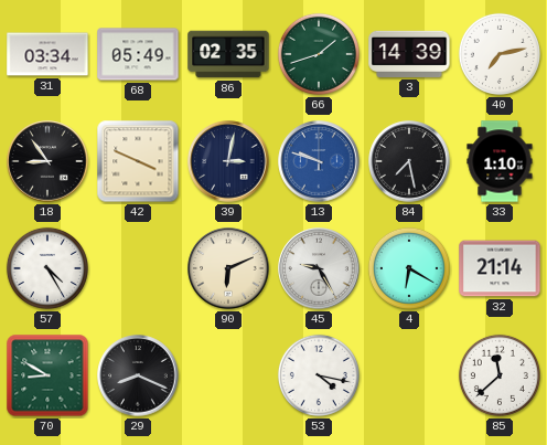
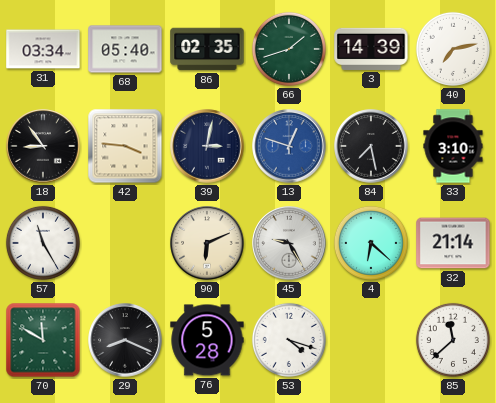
68: 05:49 -> 05:40 (125, 49)
42: 3:49 -> 3:46 (125, 146)
13: 9:48 -> 12:48 (289, 146)
33: 1:10 -> 3:10 (453, 146)
57: 4:25 -> 11:25 (43, 243)
4: 6:20 -> 6:22 (371, 243)
70: 8:50 -> 11:50 (43, 340)
76: none -> 5:28 (207, 340)
53: 4:17 -> 4:18 (289, 340)
